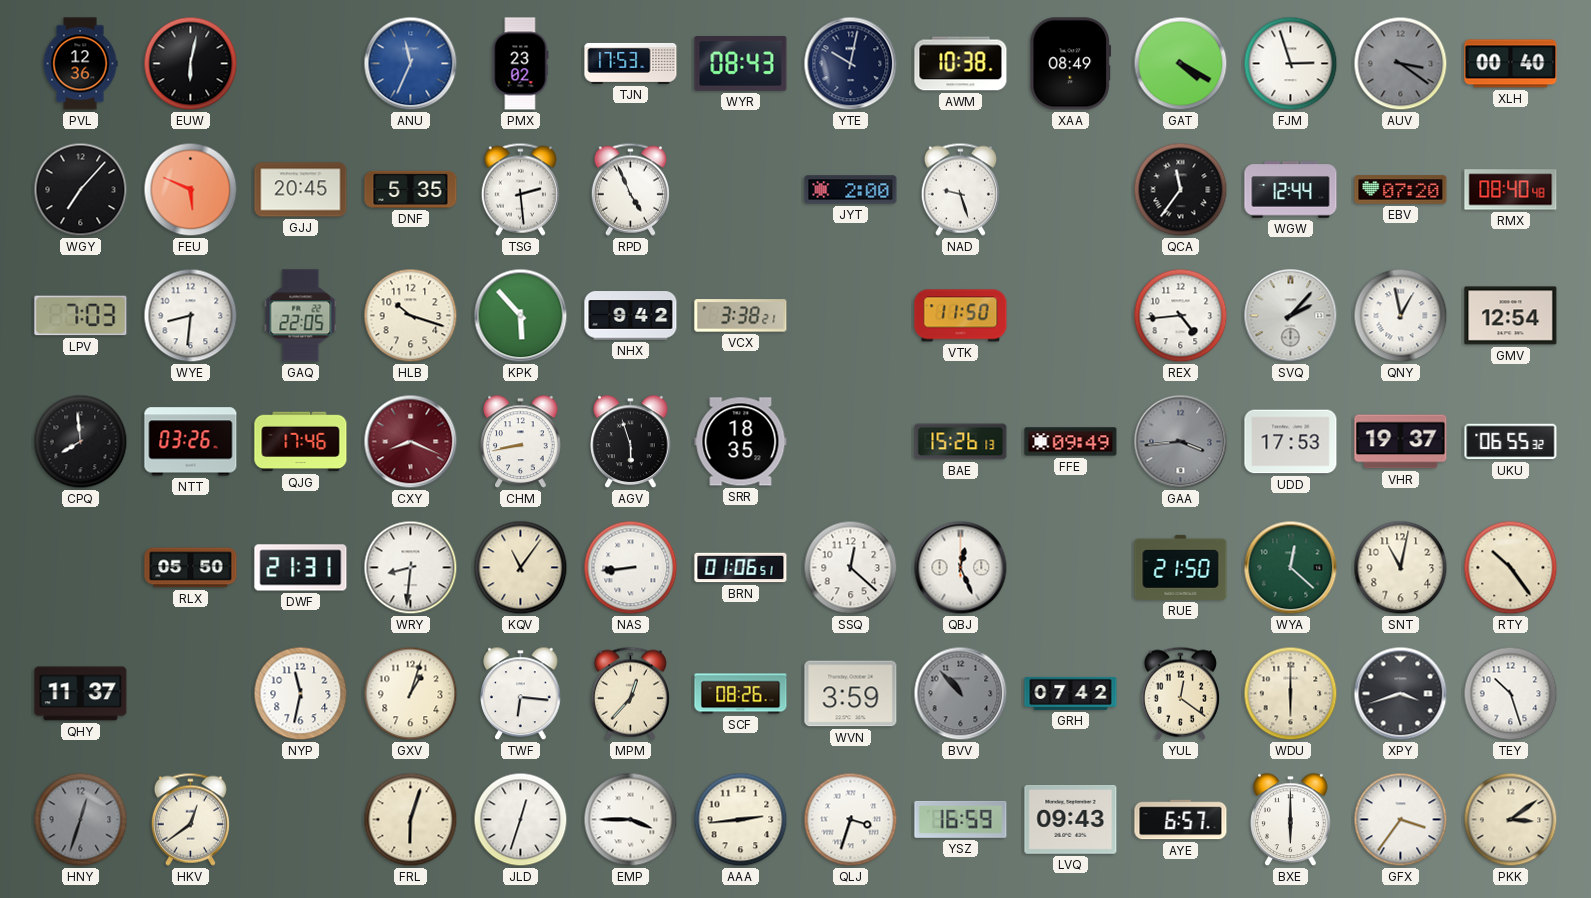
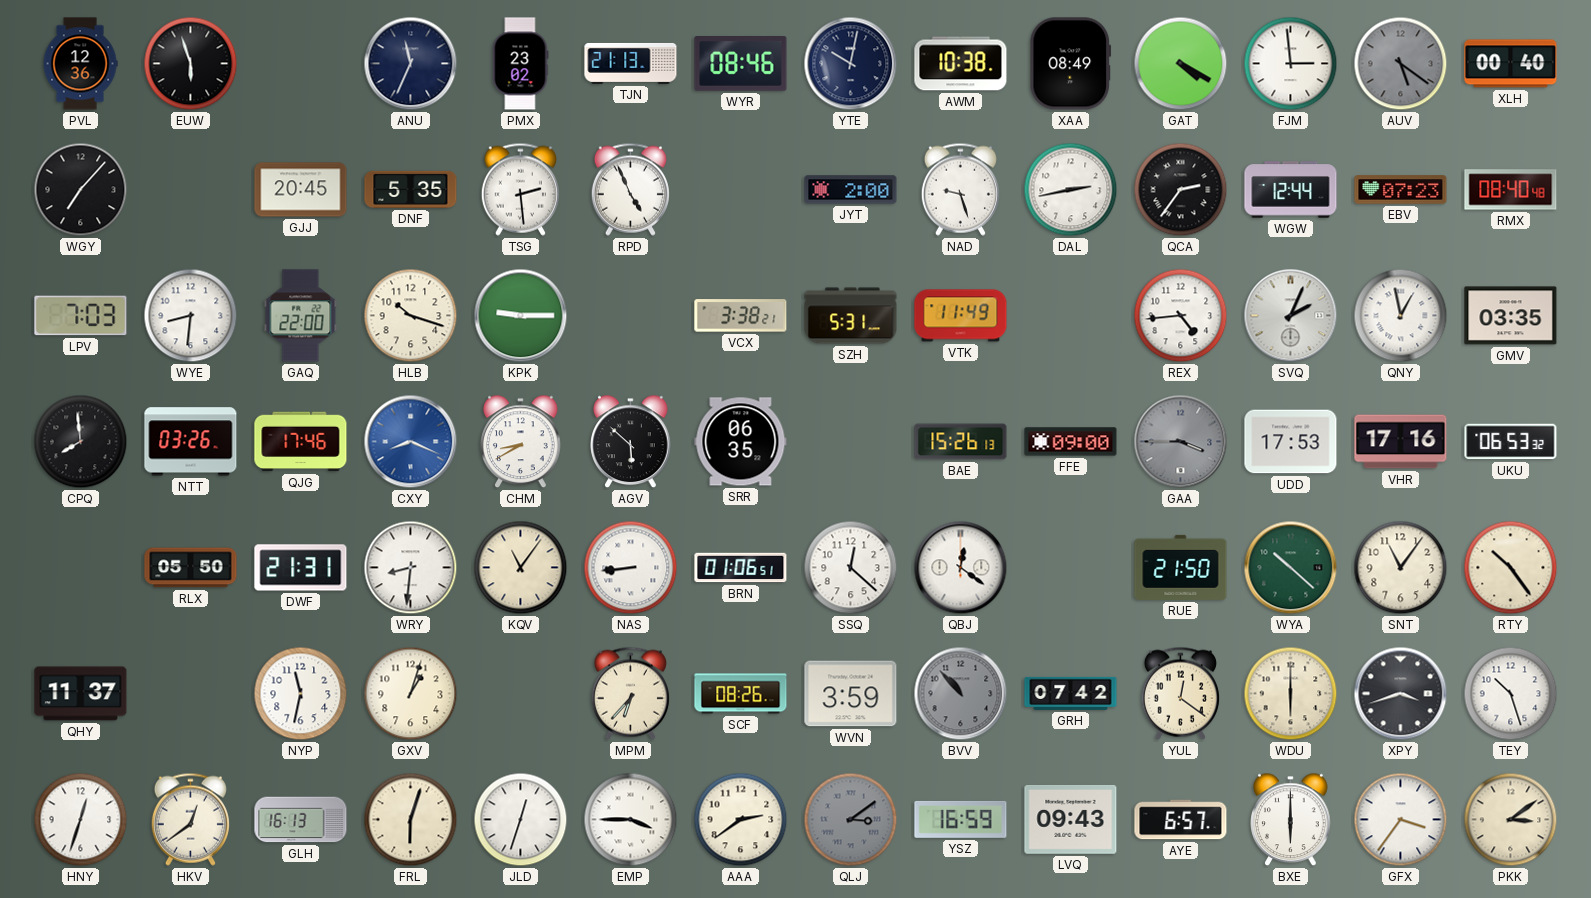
EUW: 6:02 -> 5:57 (191, 64)
ANU dial: blue -> navy (411, 64)
TJN: 17:53 -> 21:13 (631, 63)
WYR: 08:43 -> 08:46 (741, 64)
FJM: 2:57 -> 2:59 (1291, 64)
AUV: 3:21 -> 5:21 (1401, 64)
FEU: 5:49 -> none (191, 190)
DAL: none -> 2:43 (1071, 190)
QCA: 11:36 -> 2:36 (1181, 190)
EBV: 07:20 -> 07:23 (1401, 190)
GAQ: 22:05 -> 22:00 (301, 316)
KPK: 5:53 -> 9:15 (521, 316)
NHX: 9:42 -> none (631, 316)
SZH: none -> 5:31 (851, 316)
VTK: 11:50 -> 11:49 (961, 316)
SVQ: 2:07 -> 2:04 (1291, 316)
GMV: 12:54 -> 03:35 (1511, 316)
CXY dial: burgundy -> blue (411, 442)
CHM: 8:43 -> 8:40 (521, 442)
AGV: 5:57 -> 5:52 (631, 442)
SRR: 18:35 -> 06:35 (741, 442)
FFE: 09:49 -> 09:00 (1071, 442)
GAA: 3:44 -> 3:45 (1181, 442)
VHR: 19:37 -> 17:16 (1401, 442)
UKU: 06:55 -> 06:53 (1511, 442)
QBJ: 12:26 -> 12:21 (961, 568)
WYA: 12:22 -> 10:22 (1291, 568)
SNT: 11:02 -> 11:06 (1401, 568)
TWF: 6:16 -> none (521, 694)
MPM: 12:37 -> 6:37 (630, 693)
HNY dial: grey -> white (81, 820)
GLH: none -> 16:13 (301, 820)
AAA: 2:44 -> 2:39 (741, 820)
QLJ: 3:33 -> 3:09 (851, 820)
QLJ dial: white -> grey (851, 820)
